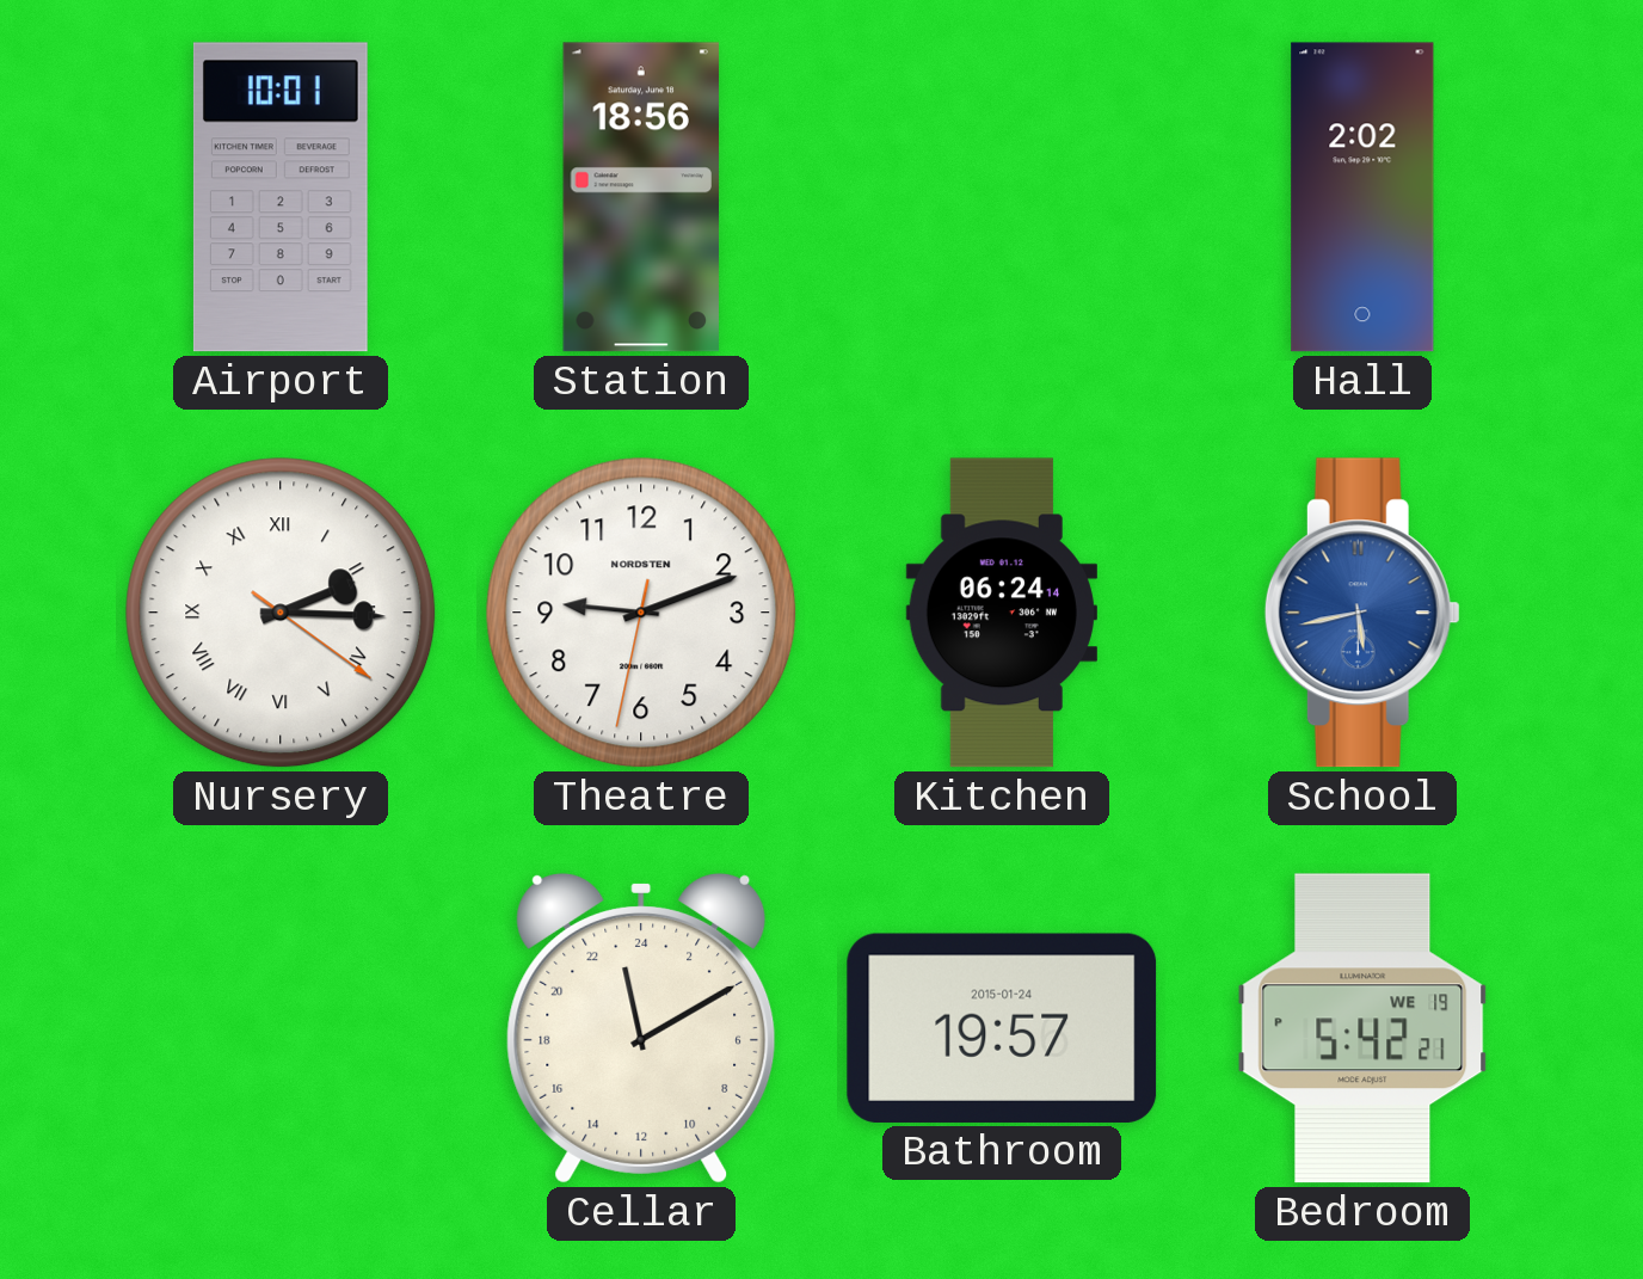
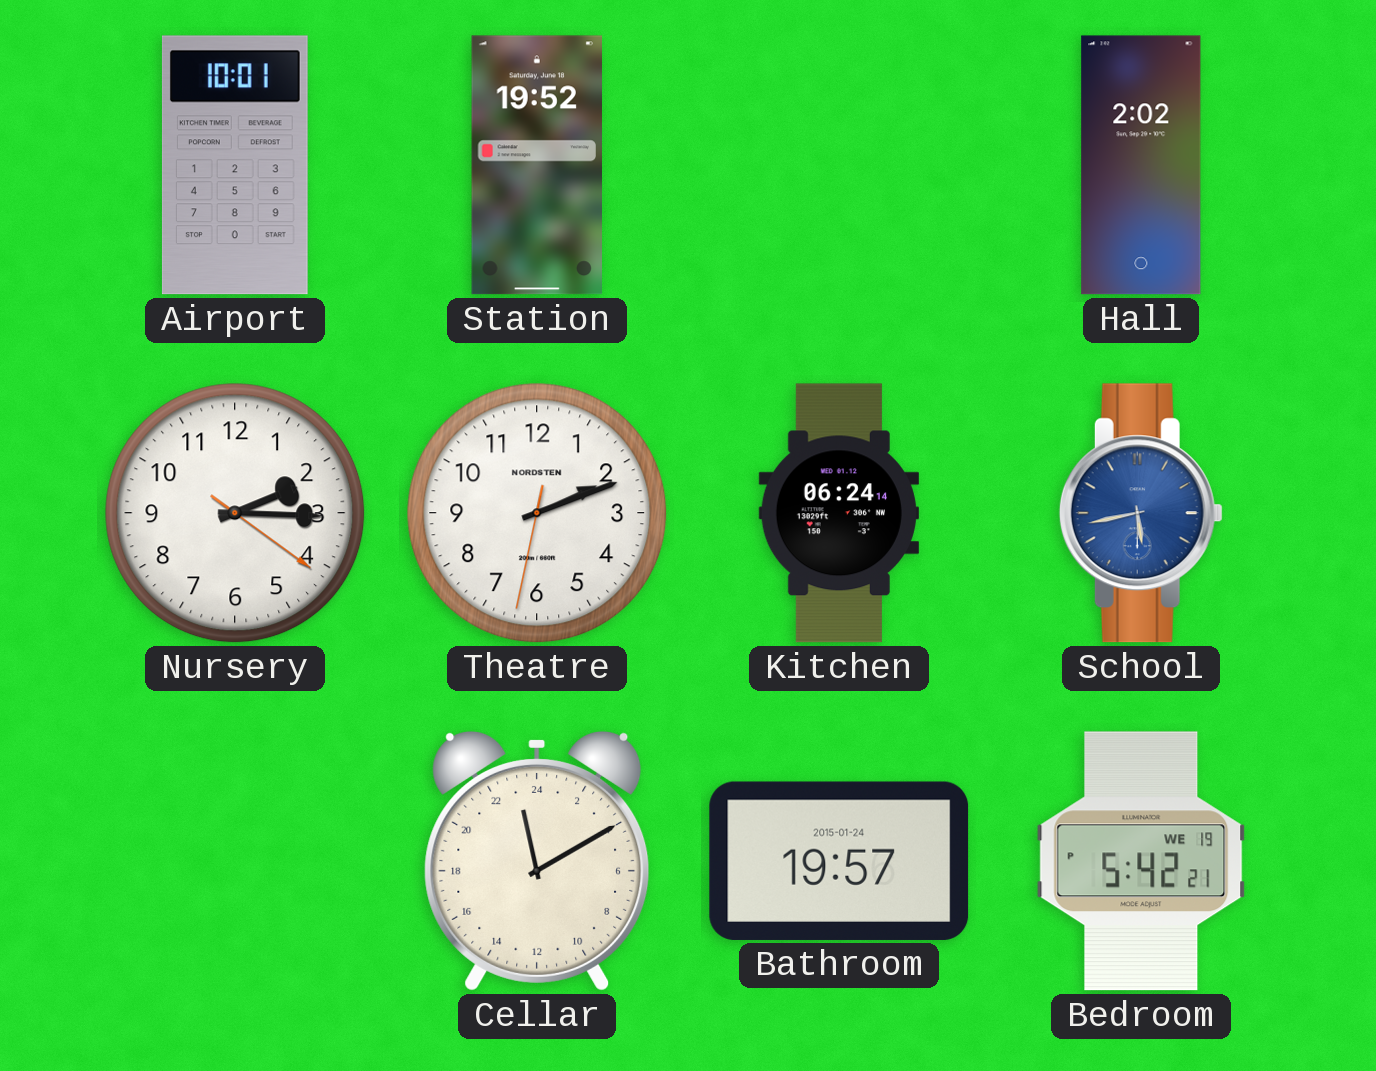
Station: 18:56 -> 19:52 (537, 165)
Nursery numerals: Roman -> Arabic (235, 513)
Theatre: 9:11 -> 2:11 (537, 513)
